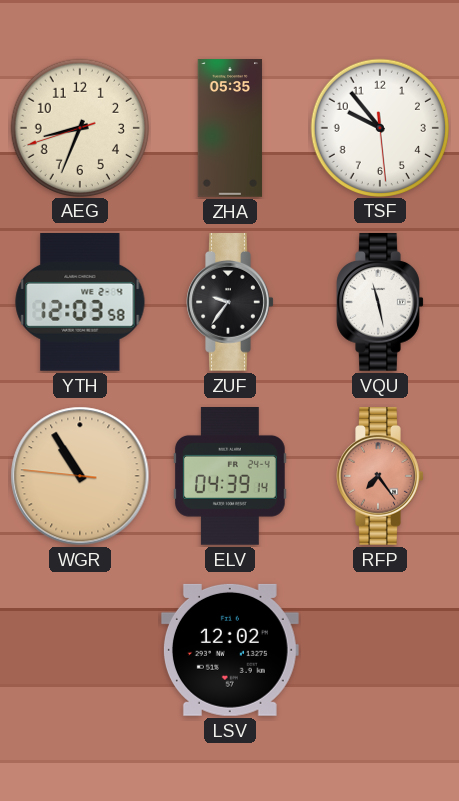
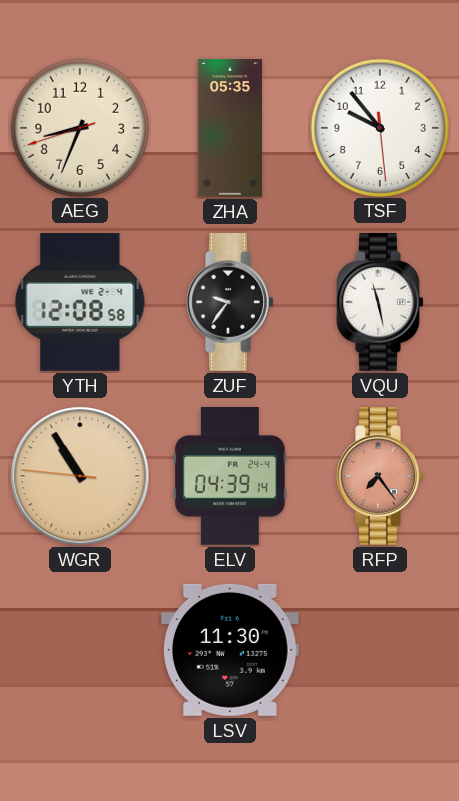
YTH: 12:03 -> 12:08 (80, 303)
LSV: 12:02 -> 11:30 (230, 650)
